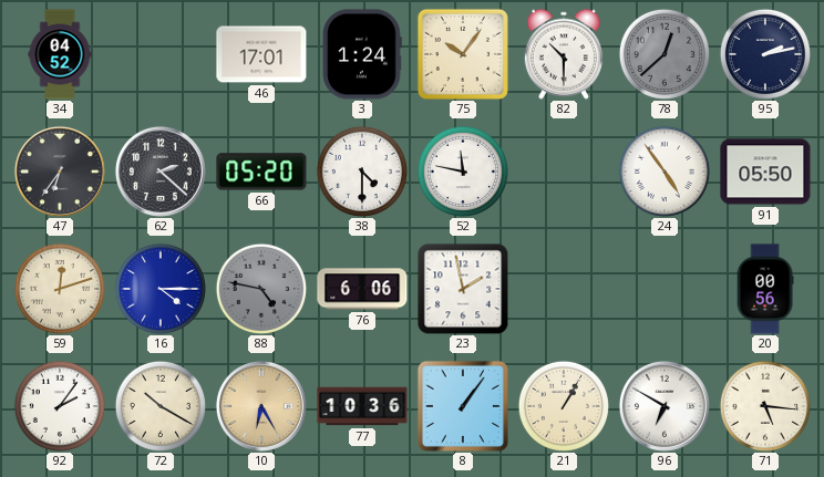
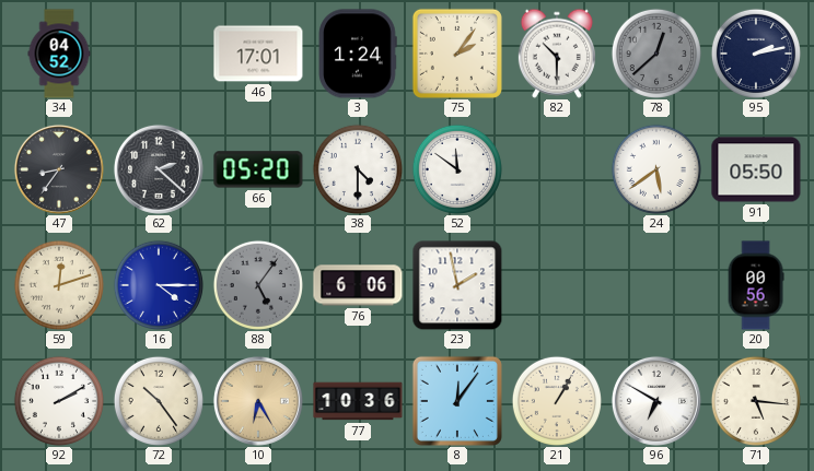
75: 10:06 -> 2:06 (457, 54)
47: 6:36 -> 8:36 (59, 169)
52: 11:47 -> 11:51 (457, 169)
24: 4:54 -> 5:39 (656, 169)
88: 4:47 -> 5:06 (258, 285)
92: 2:06 -> 2:10 (59, 401)
72: 10:20 -> 10:24 (159, 401)
8: 1:06 -> 12:06 (457, 401)
